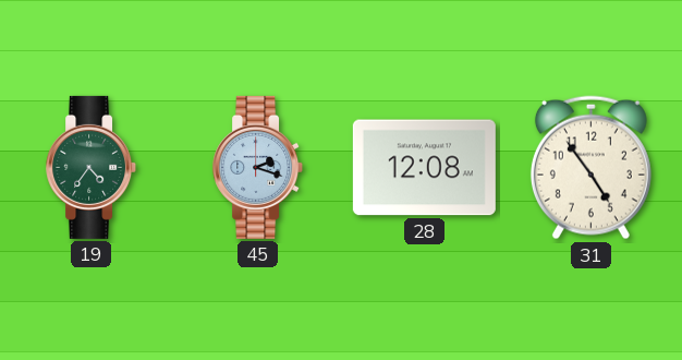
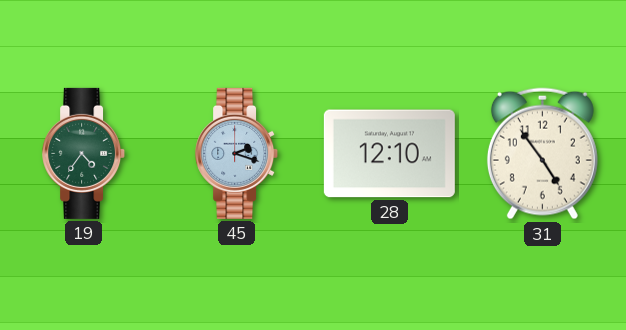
28: 12:08 -> 12:10 (389, 154)
